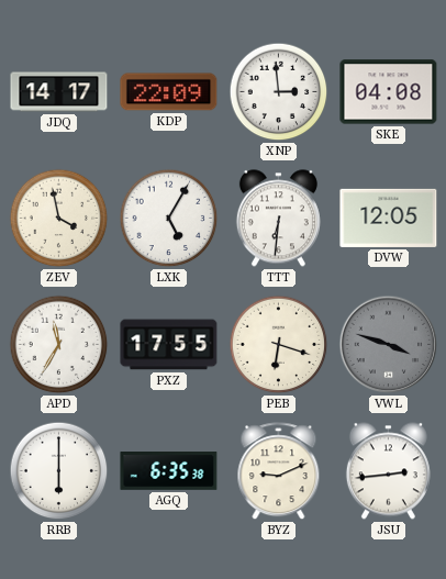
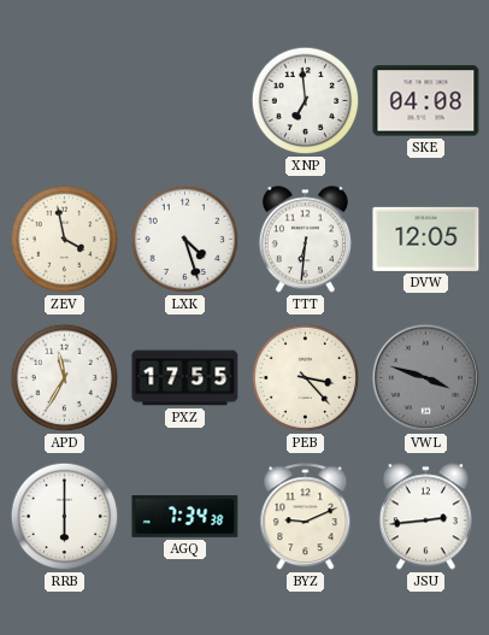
JDQ: 14:17 -> none (59, 92)
KDP: 22:09 -> none (169, 92)
XNP: 2:59 -> 6:59 (306, 101)
LXK: 5:05 -> 4:27 (185, 240)
PEB: 6:18 -> 3:23 (306, 378)
AGQ: 6:35 -> 7:34 (185, 517)
